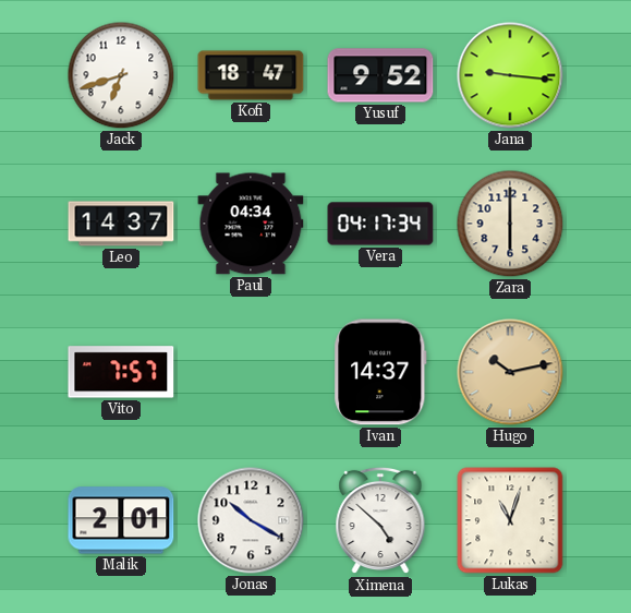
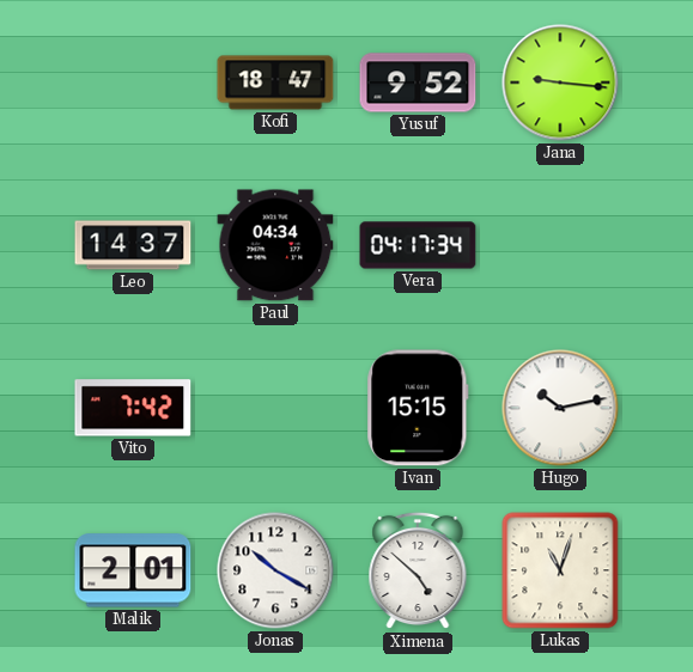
Jack: 6:42 -> none (121, 75)
Zara: 6:00 -> none (510, 224)
Vito: 7:57 -> 7:42 (133, 408)
Ivan: 14:37 -> 15:15 (418, 408)
Hugo dial: champagne -> white (560, 408)
